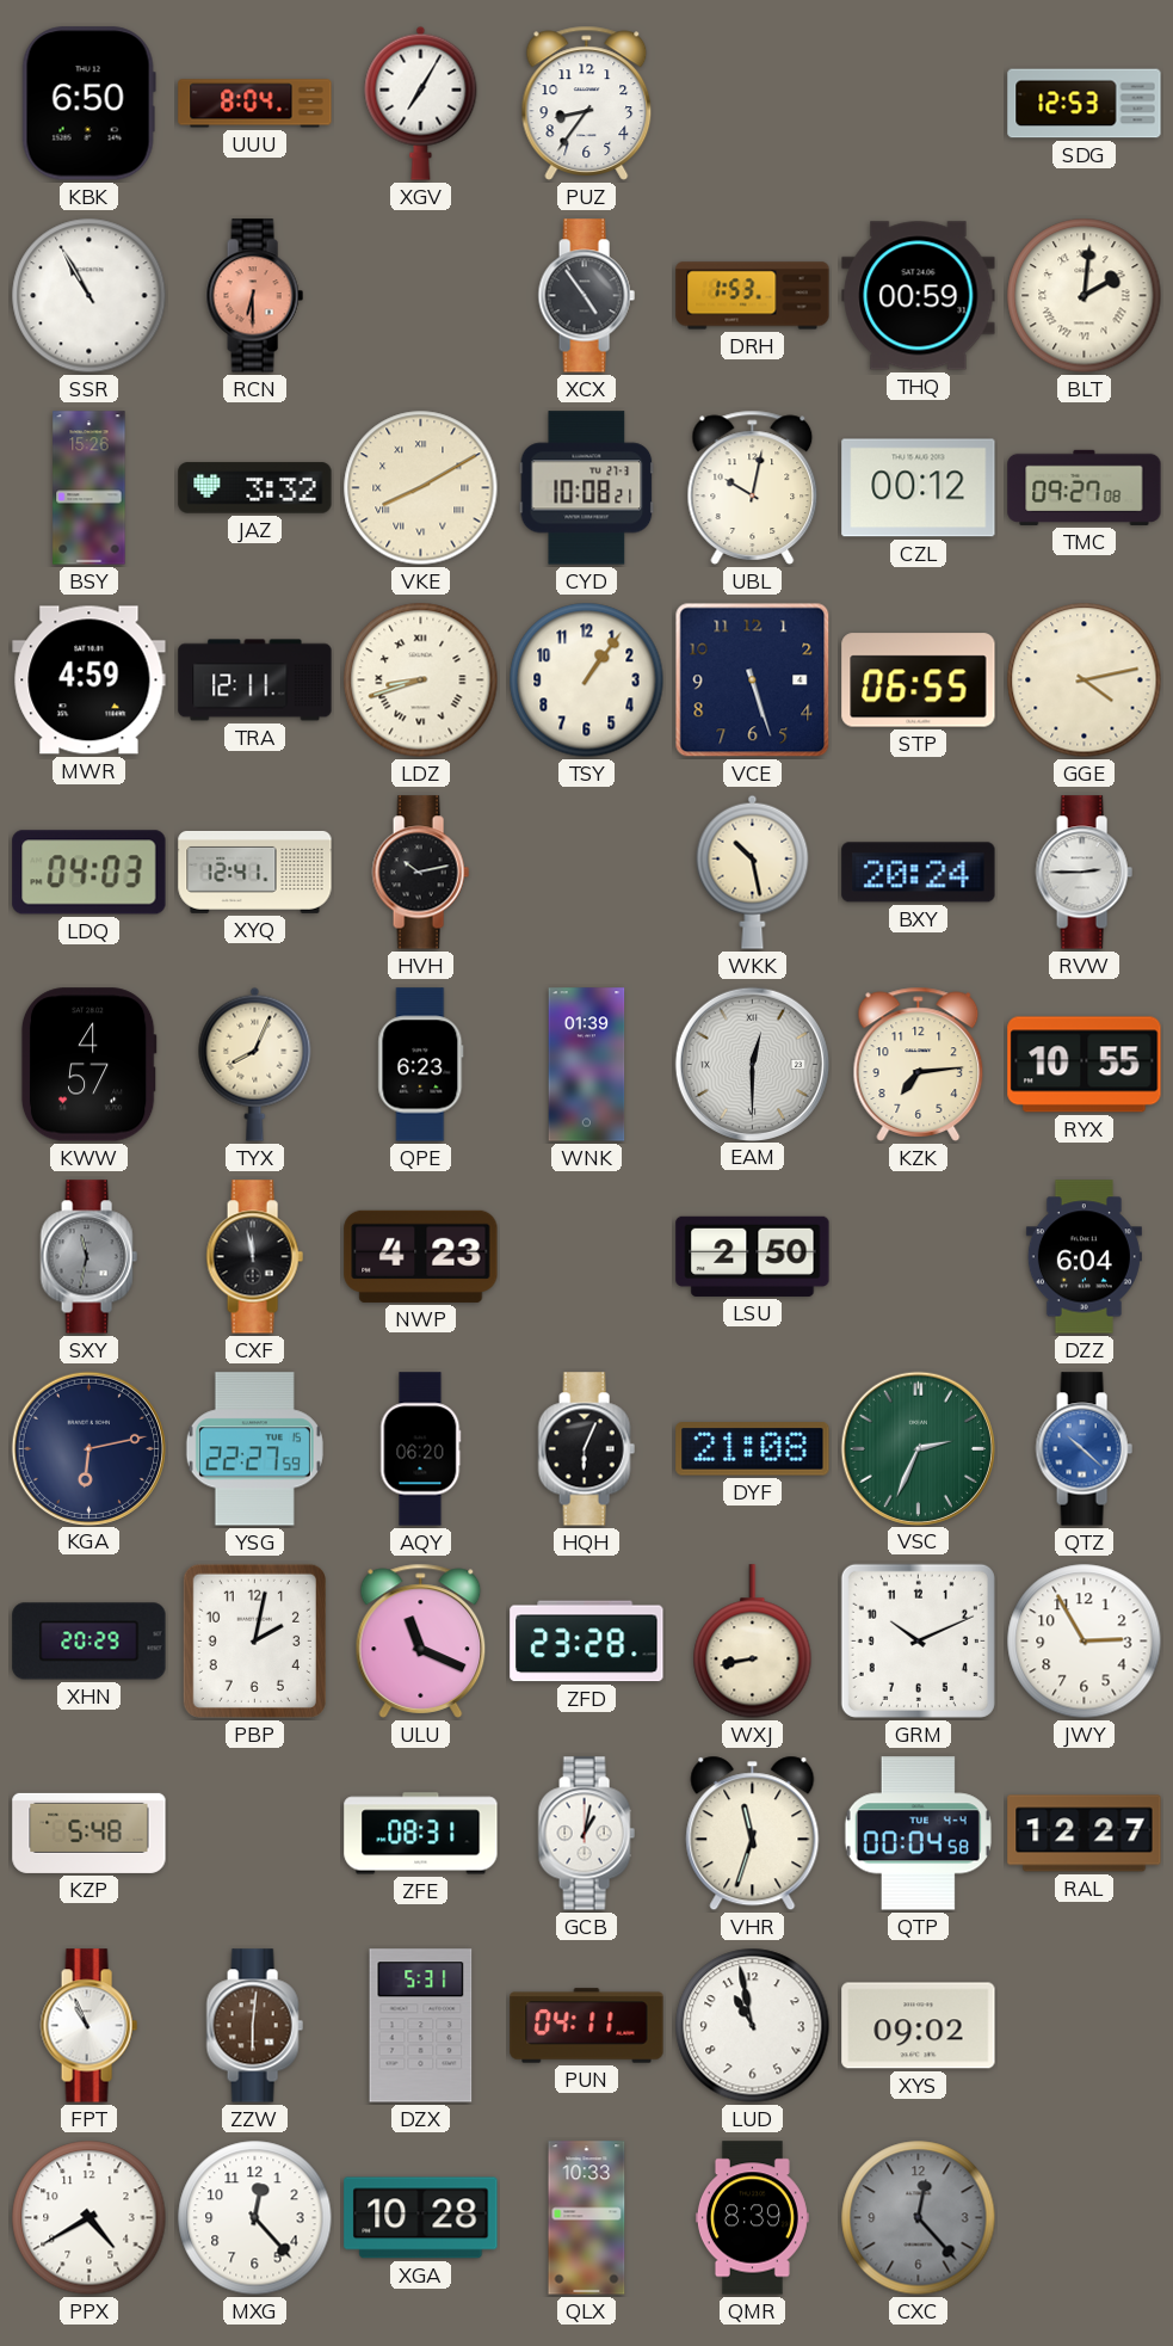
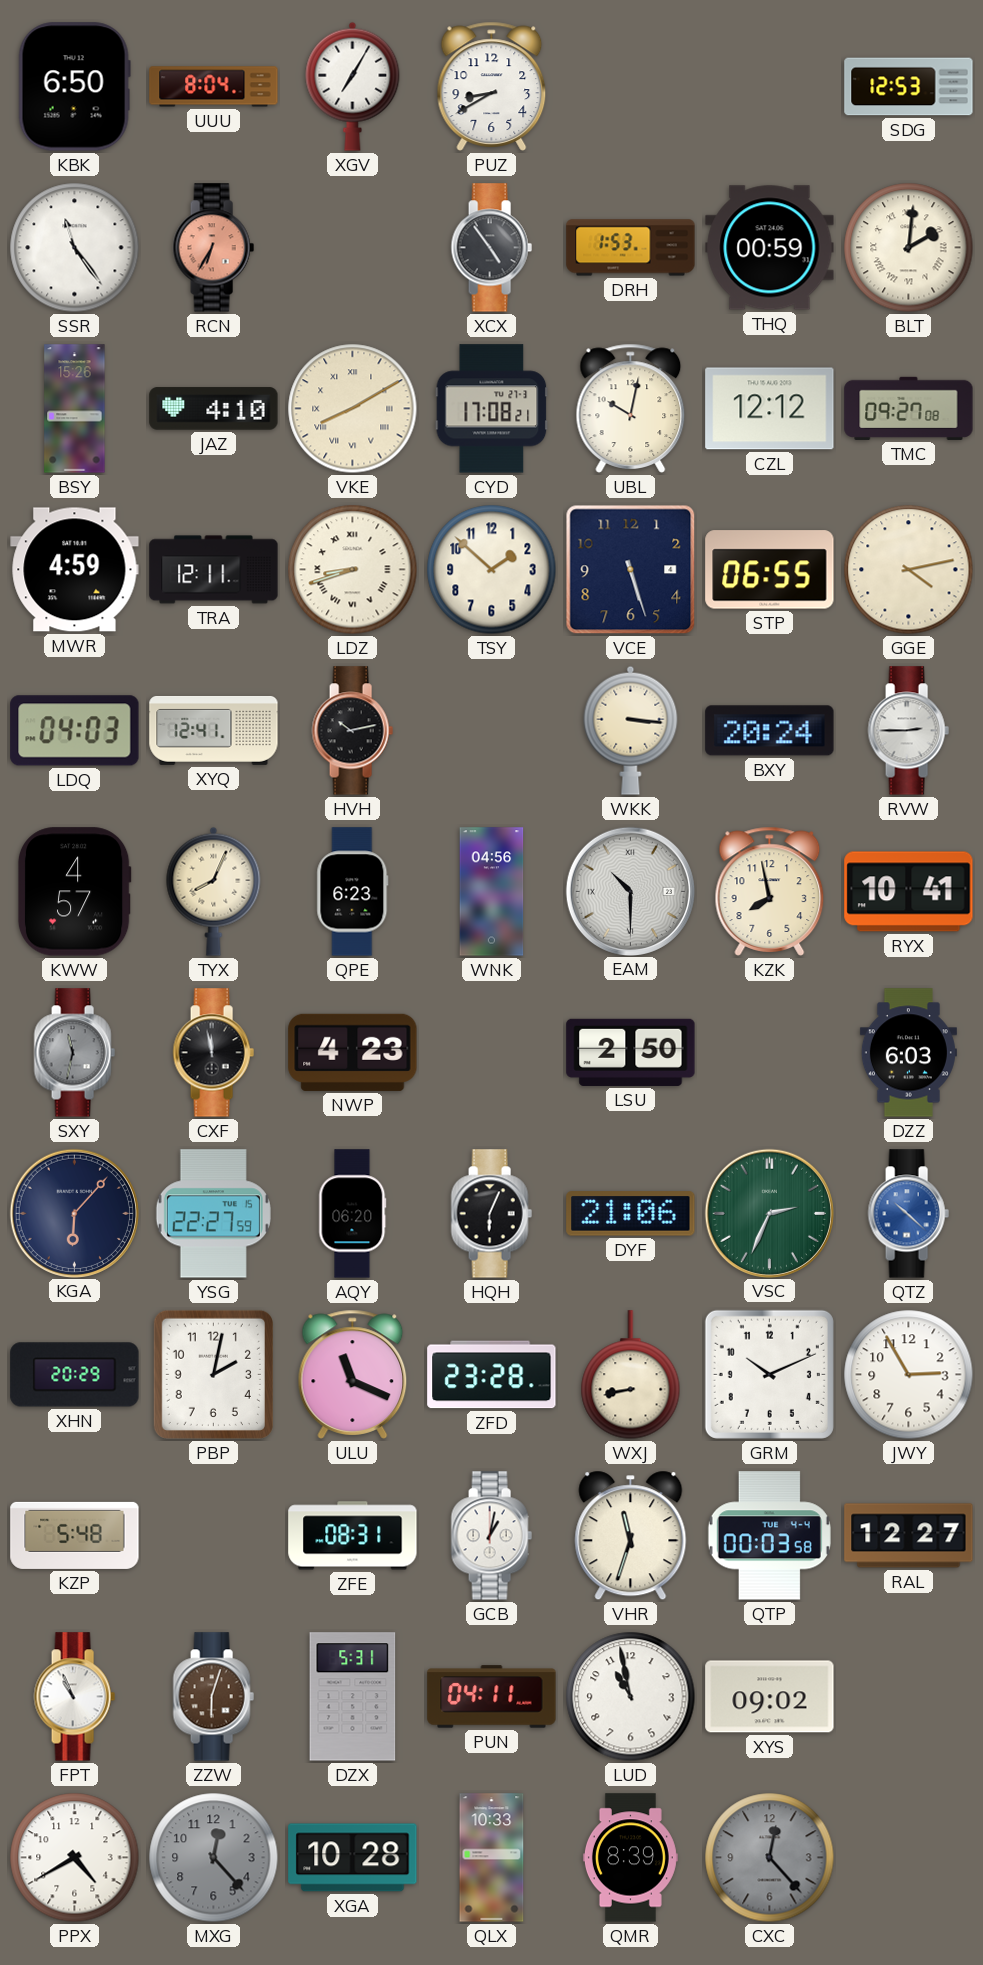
PUZ: 8:36 -> 8:40 (492, 86)
SSR: 10:55 -> 11:24 (75, 248)
RCN: 6:30 -> 6:35 (213, 248)
JAZ: 3:32 -> 4:10 (214, 409)
CYD: 10:08 -> 17:08 (492, 409)
CZL: 00:12 -> 12:12 (770, 409)
TSY: 1:06 -> 1:52 (492, 570)
WKK: 10:28 -> 3:16 (631, 730)
WNK: 01:39 -> 04:56 (492, 892)
EAM: 12:30 -> 10:30 (630, 891)
KZK: 7:14 -> 7:58 (770, 891)
RYX: 10:55 -> 10:41 (909, 892)
DZZ: 6:04 -> 6:03 (908, 1053)
KGA: 6:13 -> 6:07 (74, 1213)
DYF: 21:08 -> 21:06 (631, 1214)
QTP: 00:04 -> 00:03 (769, 1536)
ZZW: 6:01 -> 6:03 (213, 1697)
MXG dial: white -> grey (214, 1858)
